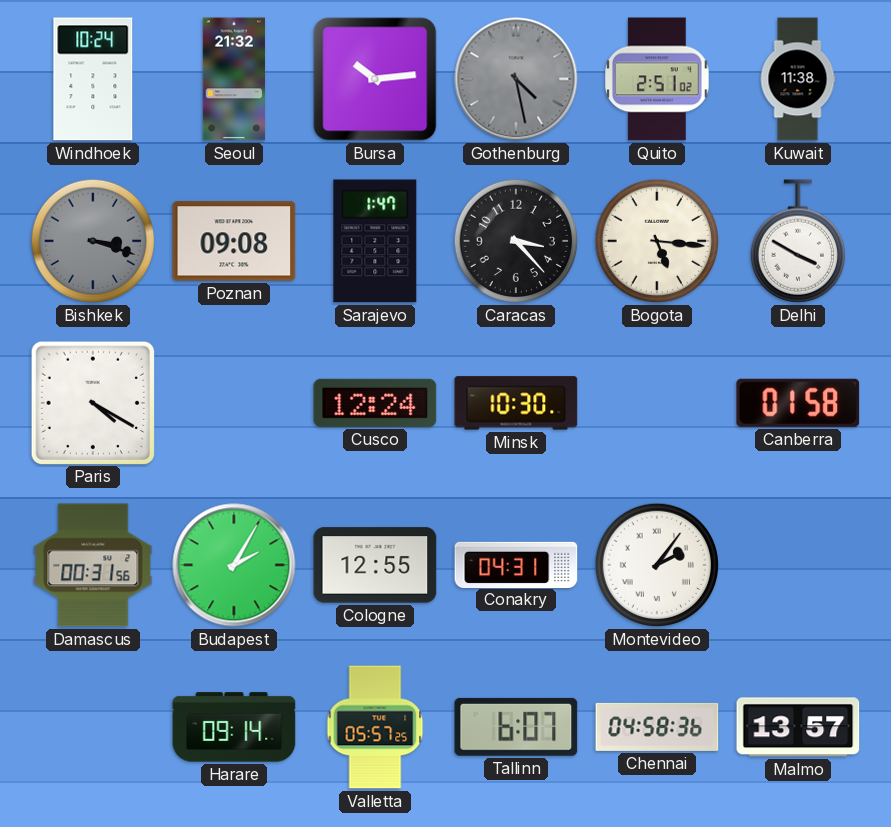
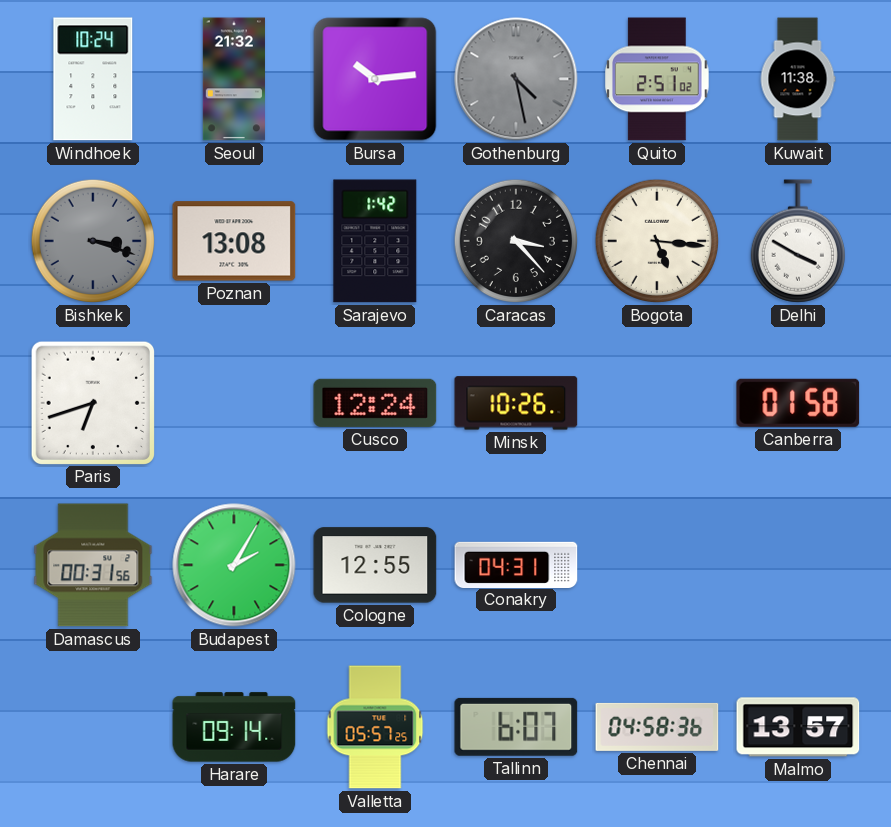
Poznan: 09:08 -> 13:08 (234, 241)
Sarajevo: 1:47 -> 1:42 (375, 241)
Paris: 4:20 -> 6:42 (92, 402)
Minsk: 10:30 -> 10:26 (516, 403)
Montevideo: 2:06 -> none (657, 565)
